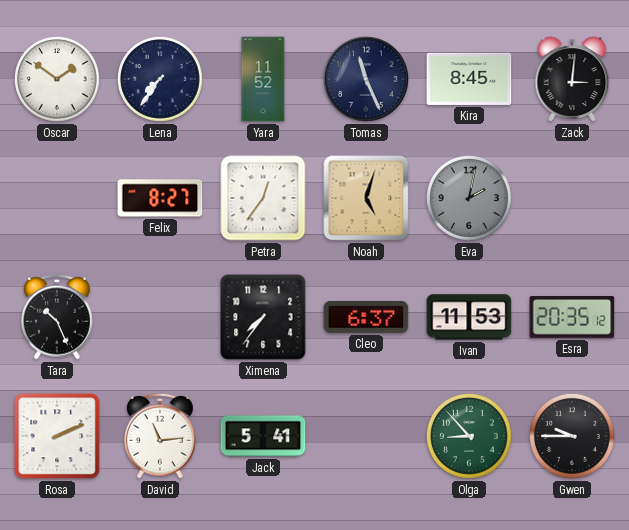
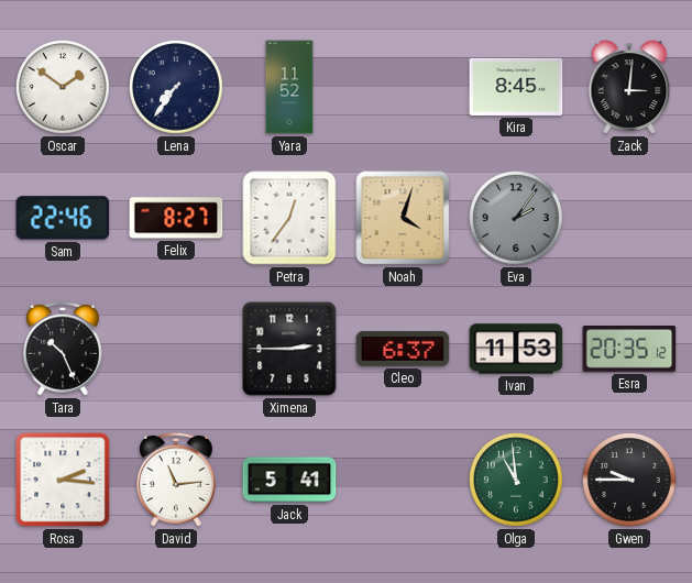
Tomas: 11:26 -> none (366, 79)
Sam: none -> 22:46 (63, 218)
Noah: 5:03 -> 4:03 (403, 218)
Eva: 2:02 -> 2:06 (517, 219)
Ximena: 7:36 -> 2:45 (289, 349)
Rosa: 2:11 -> 2:16 (63, 480)
Olga: 8:53 -> 10:59 (517, 481)
